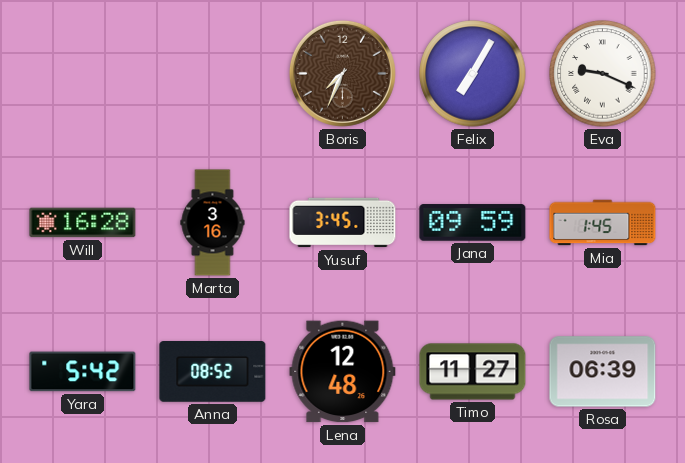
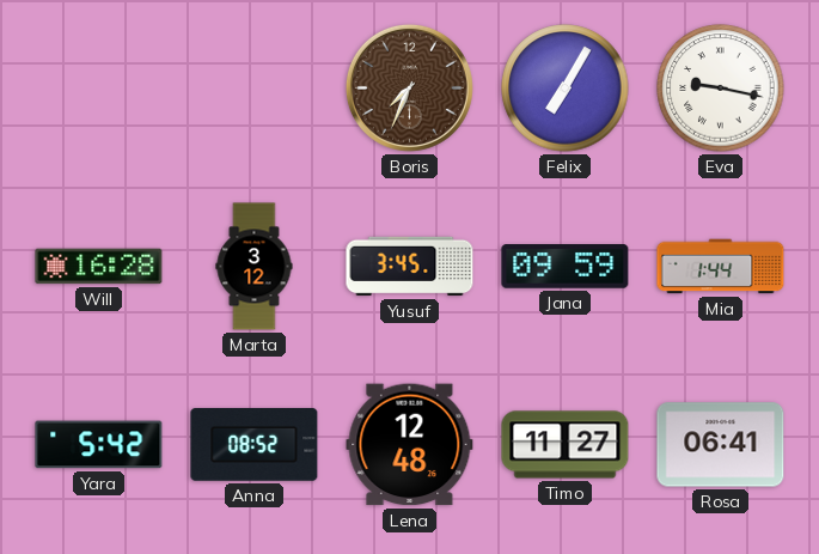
Eva: 9:19 -> 9:17 (721, 89)
Marta: 3:16 -> 3:12 (255, 267)
Mia: 1:45 -> 1:44 (721, 267)
Rosa: 06:39 -> 06:41 (721, 445)
